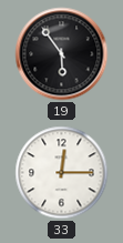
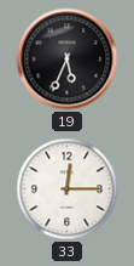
19: 5:54 -> 5:34 (68, 60)
